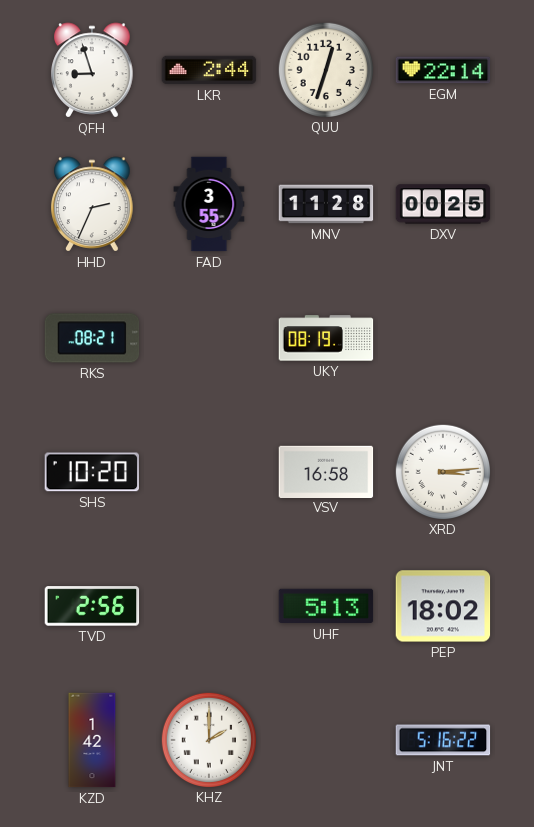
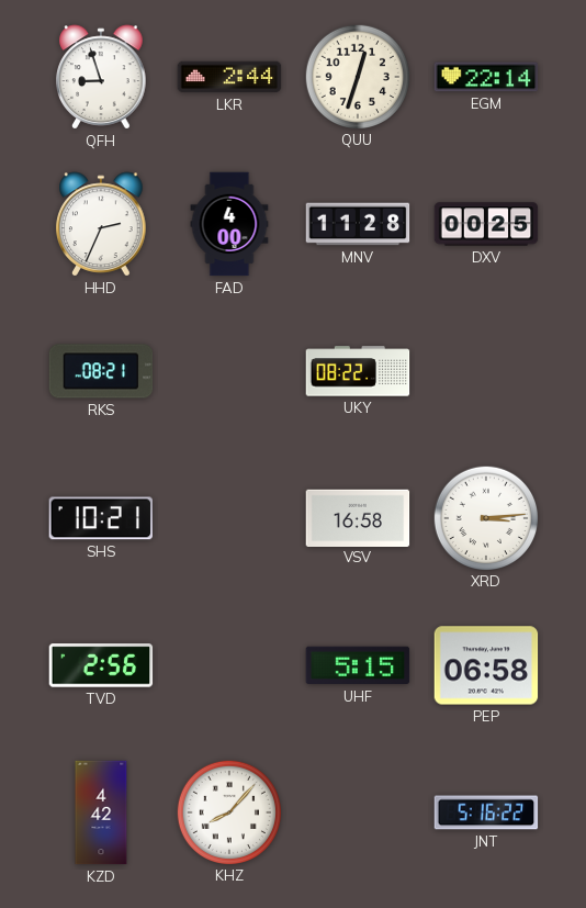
FAD: 3:55 -> 4:00 (229, 224)
UKY: 08:19 -> 08:22 (358, 371)
SHS: 10:20 -> 10:21 (100, 518)
UHF: 5:13 -> 5:15 (358, 665)
PEP: 18:02 -> 06:58 (486, 665)
KZD: 1:42 -> 4:42 (101, 812)
KHZ: 2:00 -> 8:07 (228, 811)
